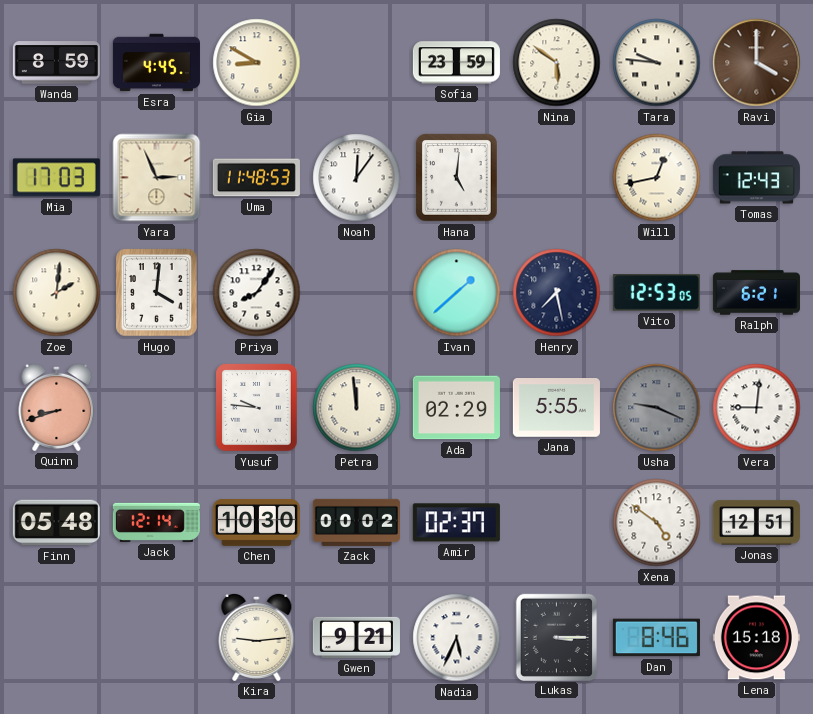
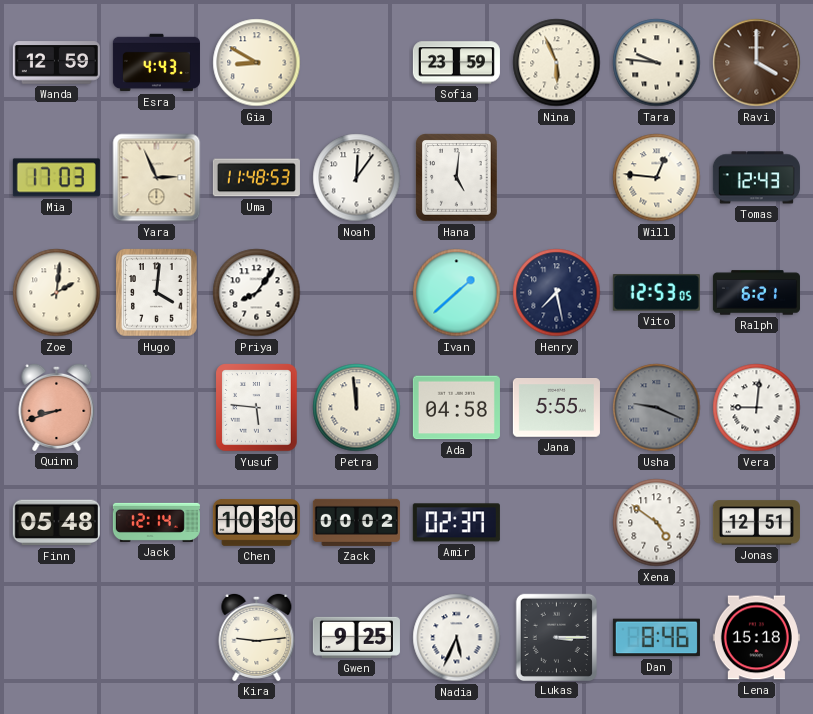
Wanda: 8:59 -> 12:59 (56, 63)
Esra: 4:45 -> 4:43 (156, 63)
Nina: 5:51 -> 5:56 (557, 63)
Will: 12:43 -> 12:46 (657, 178)
Yusuf: 9:46 -> 5:46 (257, 408)
Ada: 02:29 -> 04:58 (456, 408)
Gwen: 9:21 -> 9:25 (356, 637)
